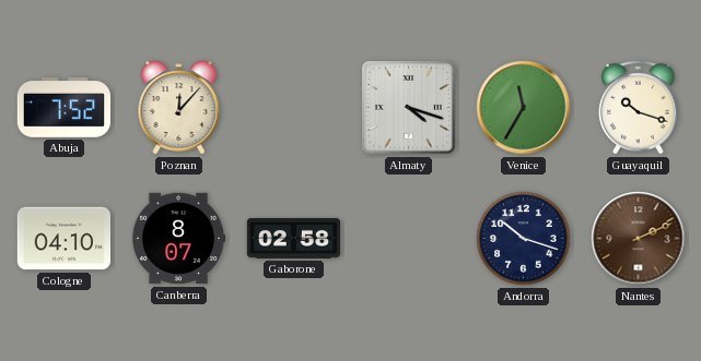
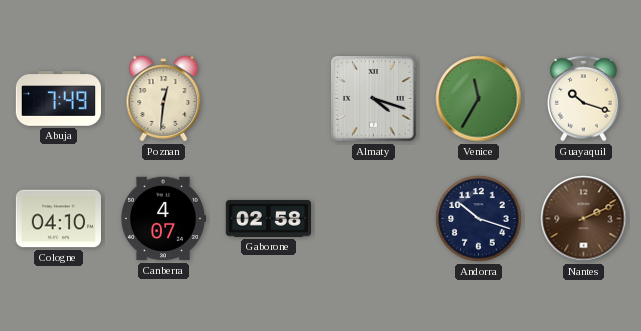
Abuja: 7:52 -> 7:49 (58, 99)
Poznan: 12:07 -> 12:31 (164, 99)
Canberra: 8:07 -> 4:07 (162, 219)
